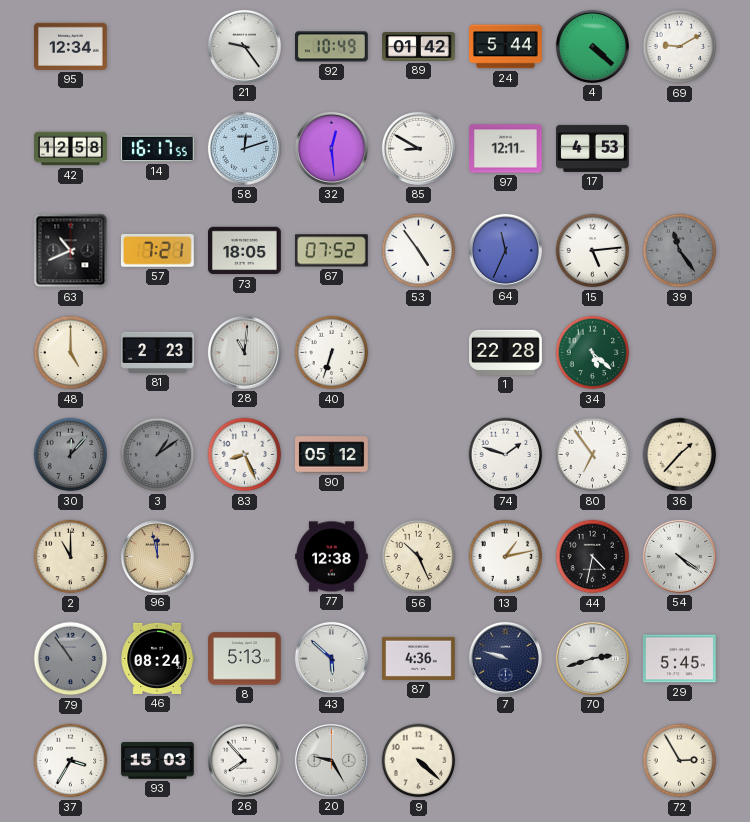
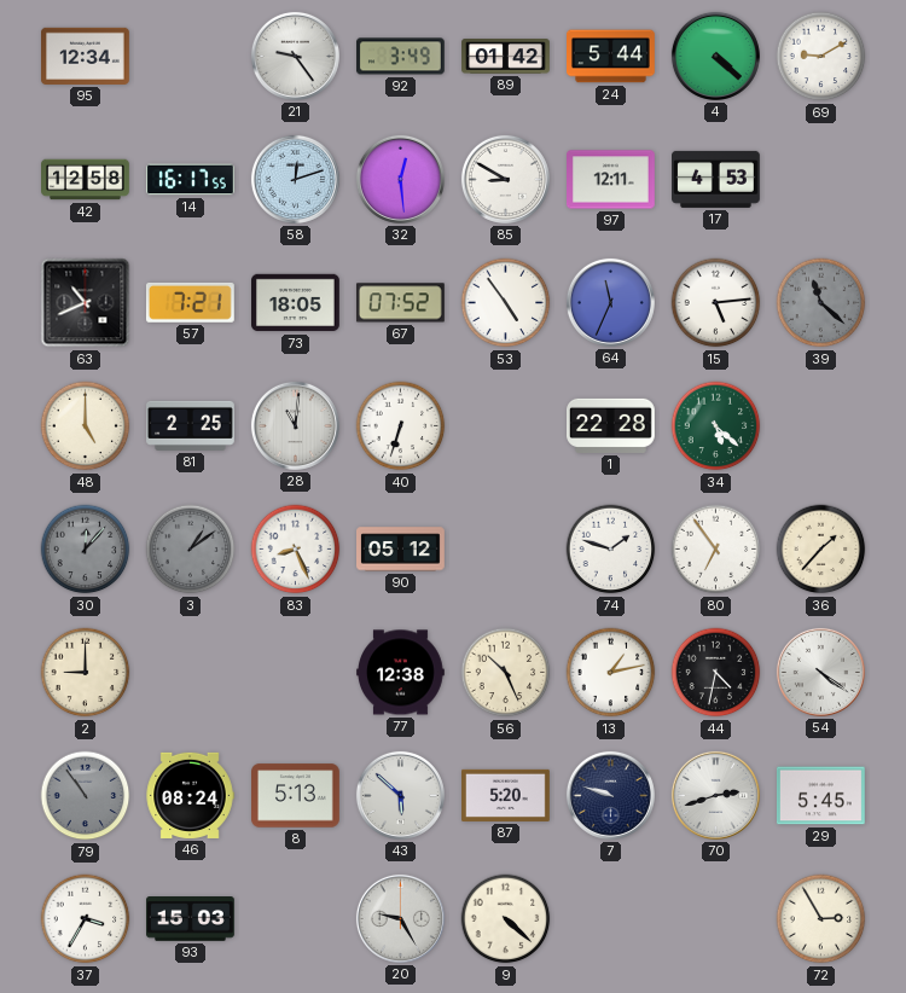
92: 10:49 -> 3:49 (401, 57)
39: 11:24 -> 11:22 (821, 303)
81: 2:23 -> 2:25 (191, 425)
2: 11:00 -> 9:00 (86, 673)
96: 11:58 -> none (157, 556)
87: 4:36 -> 5:20 (506, 795)
26: 7:53 -> none (244, 760)
